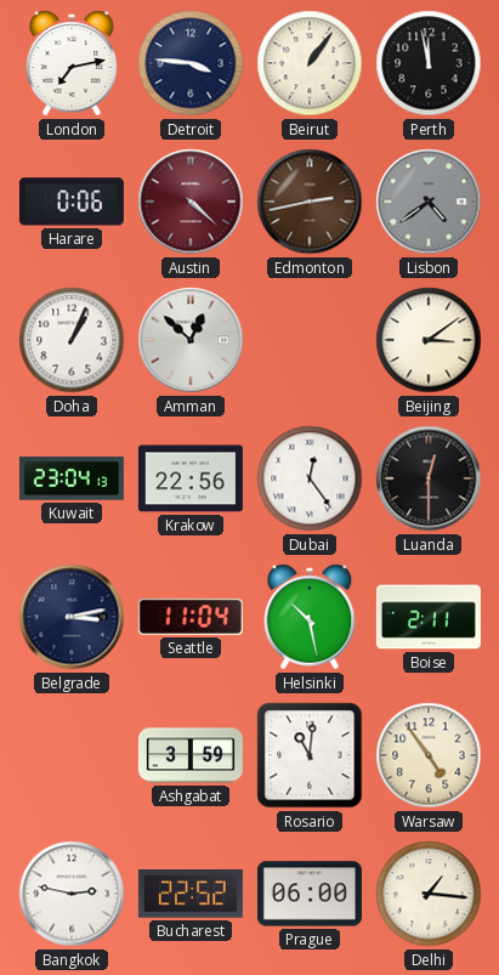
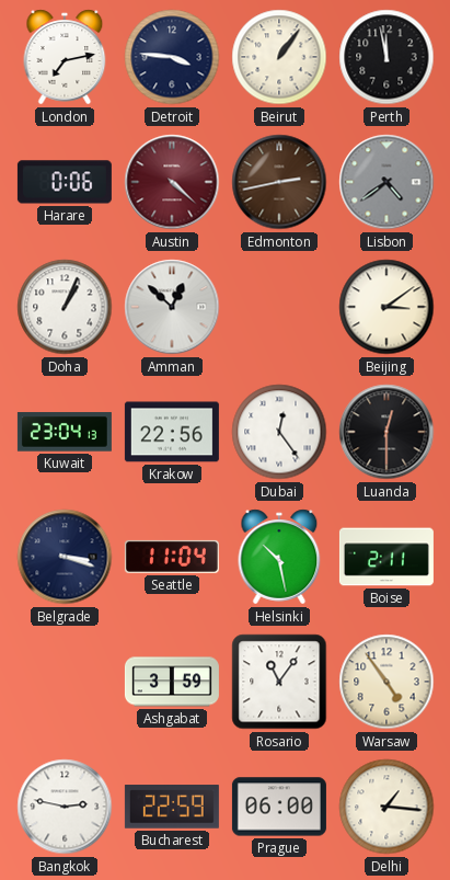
Belgrade: 3:13 -> 3:18 (65, 557)
Rosario: 11:01 -> 11:06 (279, 682)
Bucharest: 22:52 -> 22:59 (172, 807)
